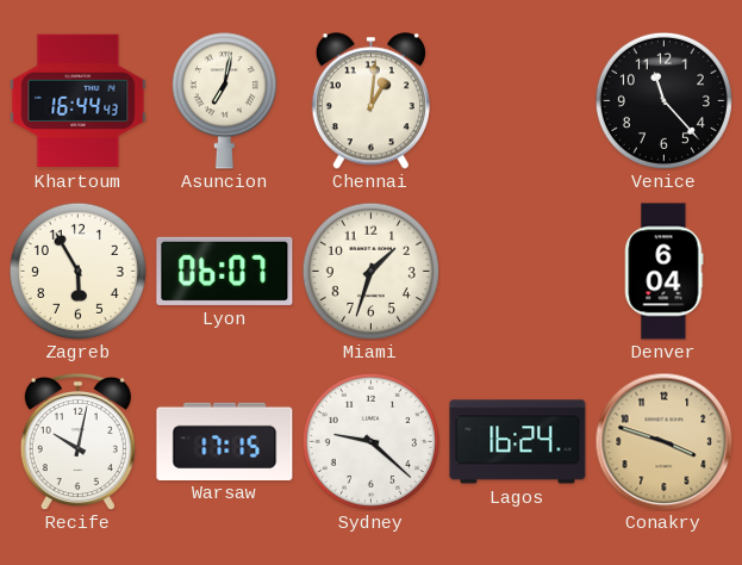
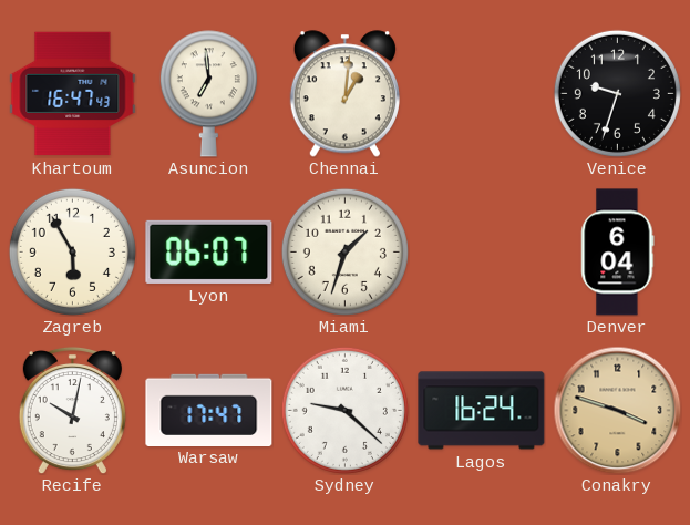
Khartoum: 16:44 -> 16:47 (73, 94)
Asuncion: 7:02 -> 6:59 (208, 94)
Venice: 11:23 -> 9:33 (617, 93)
Warsaw: 17:15 -> 17:47 (209, 410)
